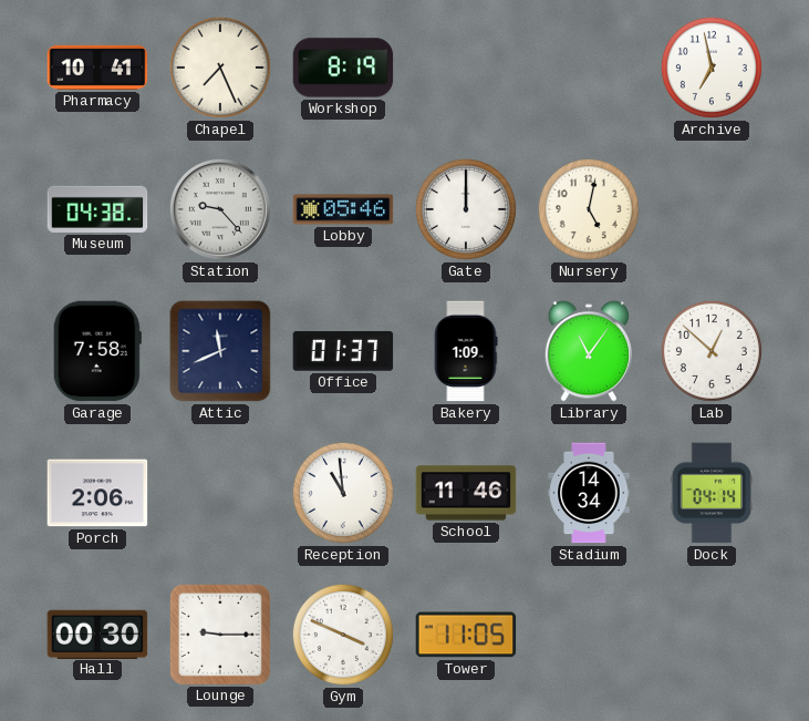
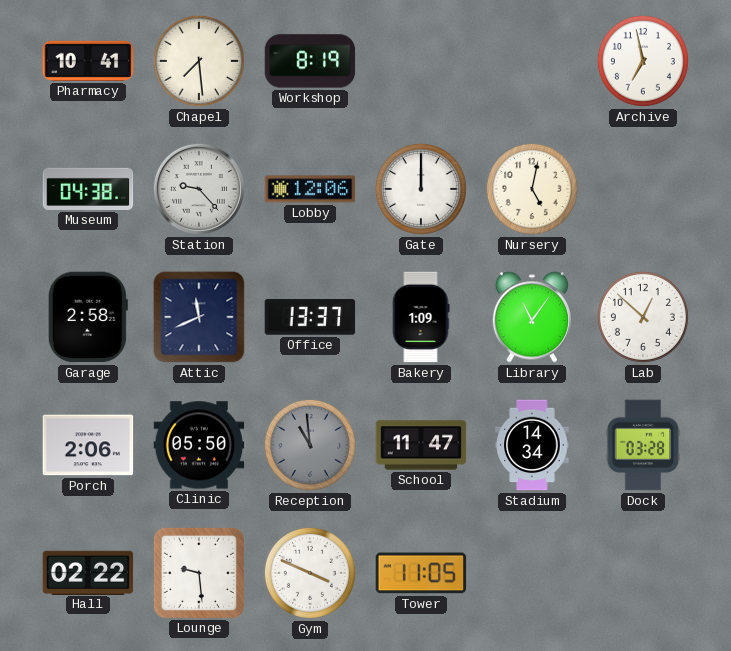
Chapel: 7:26 -> 7:29 (199, 61)
Lobby: 05:46 -> 12:06 (310, 189)
Garage: 7:58 -> 2:58 (88, 317)
Office: 01:37 -> 13:37 (310, 317)
Clinic: none -> 05:50 (199, 445)
Reception dial: white -> grey (310, 445)
School: 11:46 -> 11:47 (421, 445)
Dock: 04:14 -> 03:28 (643, 445)
Hall: 00:30 -> 02:22 (88, 572)
Lounge: 9:15 -> 9:29 (199, 573)
